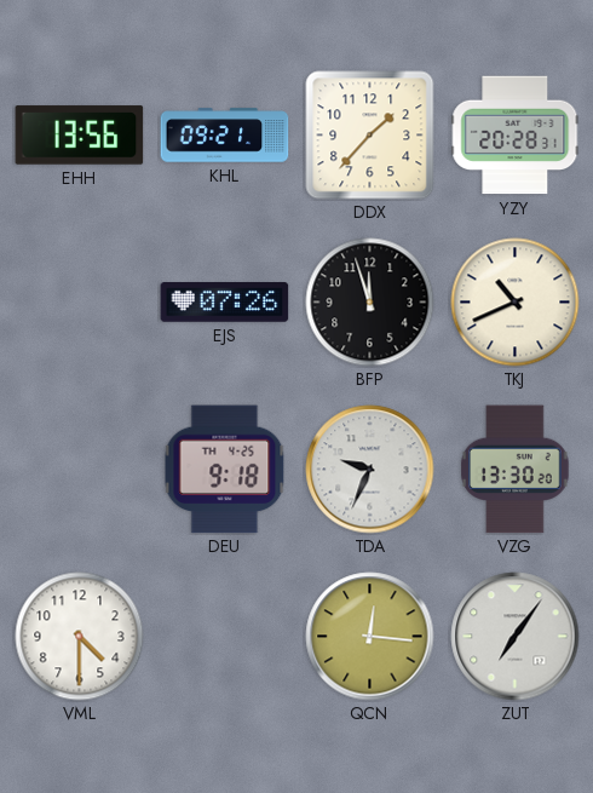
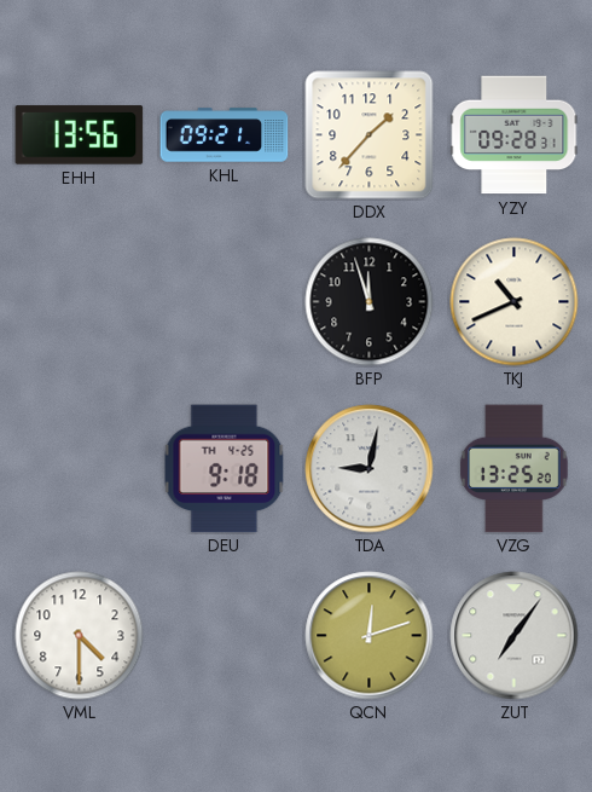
YZY: 20:28 -> 09:28 (515, 135)
EJS: 07:26 -> none (225, 303)
TDA: 9:34 -> 9:02 (370, 469)
VZG: 13:30 -> 13:25 (515, 469)
QCN: 12:16 -> 12:12 (370, 636)
